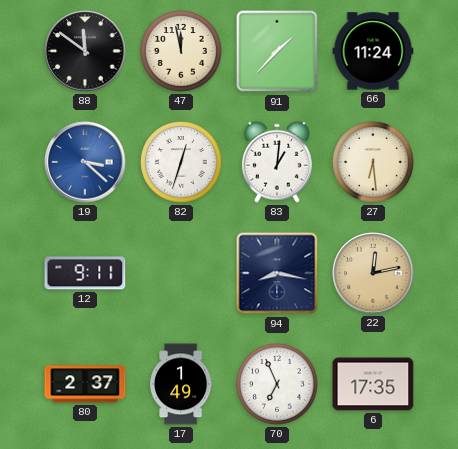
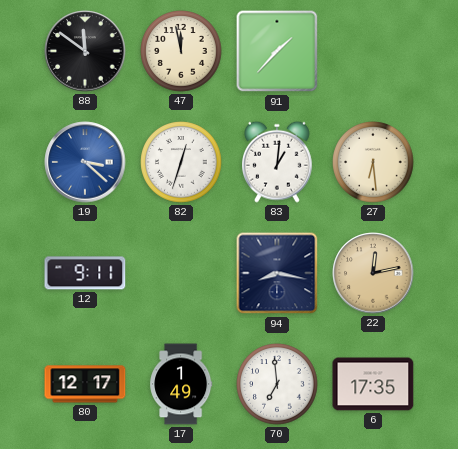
66: 11:24 -> none (373, 51)
80: 2:37 -> 12:17 (85, 384)
70: 6:56 -> 6:59 (277, 384)
